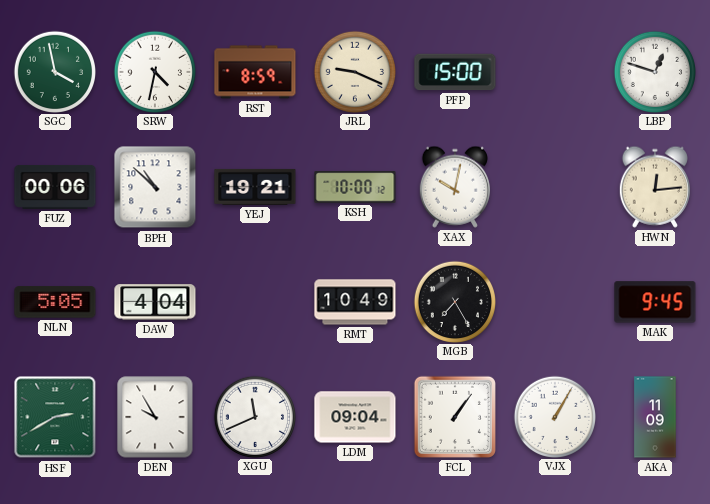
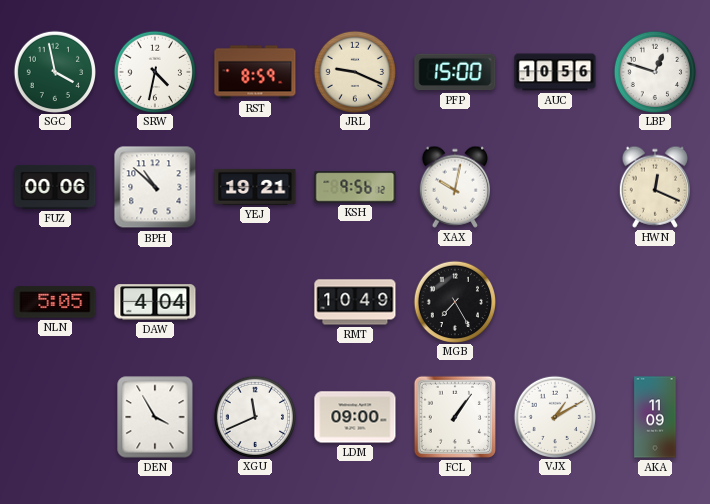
AUC: none -> 10:56 (555, 72)
KSH: 10:00 -> 9:56 (355, 187)
HWN: 12:14 -> 12:19 (655, 187)
MAK: 9:45 -> none (655, 302)
HSF: 2:40 -> none (55, 417)
DEN: 9:55 -> 3:55 (155, 417)
LDM: 09:04 -> 09:00 (355, 417)
VJX: 1:05 -> 1:10 (554, 416)
